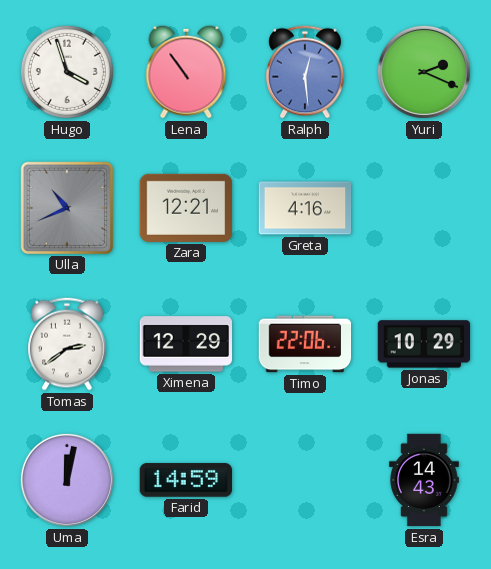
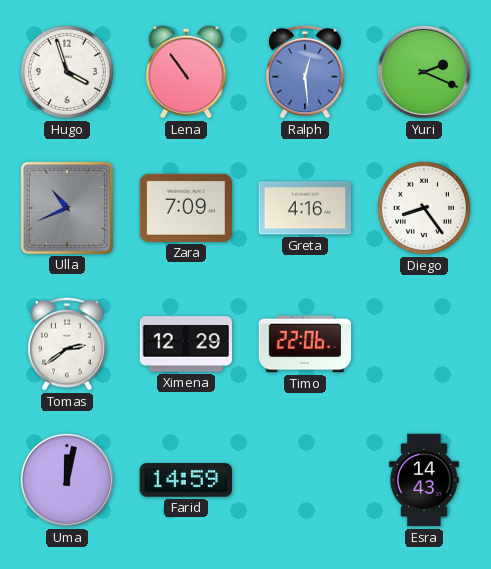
Zara: 12:21 -> 7:09 (186, 208)
Diego: none -> 8:24 (424, 208)
Jonas: 10:29 -> none (424, 344)
